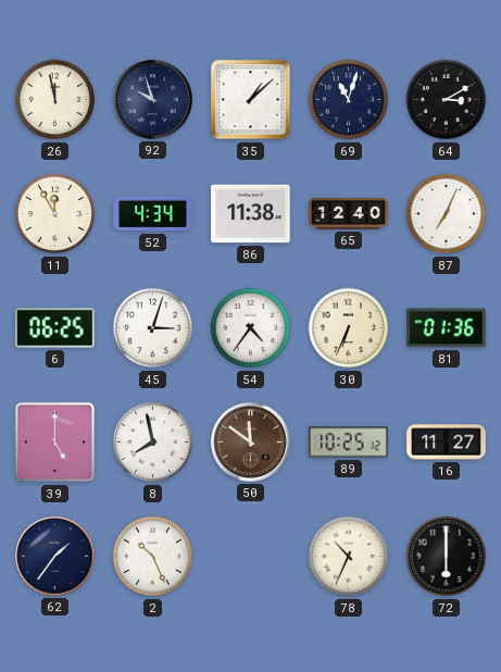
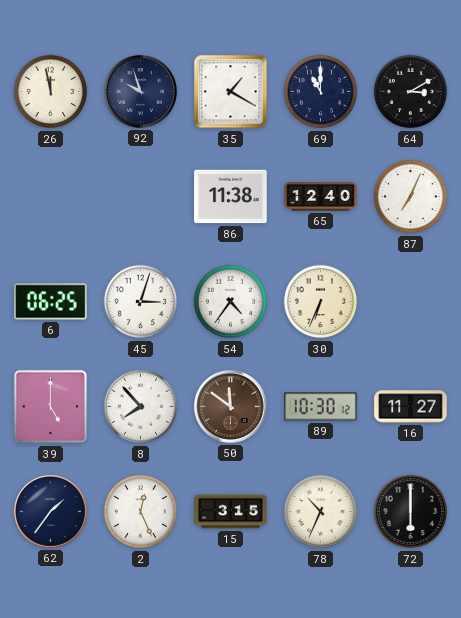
35: 1:08 -> 1:20 (231, 92)
69: 11:03 -> 11:00 (321, 92)
11: 11:55 -> none (55, 214)
52: 4:34 -> none (153, 214)
81: 01:36 -> none (447, 328)
8: 7:58 -> 7:53 (141, 407)
89: 10:25 -> 10:30 (321, 407)
2: 10:26 -> 12:26 (141, 512)
15: none -> 3:15 (231, 512)
